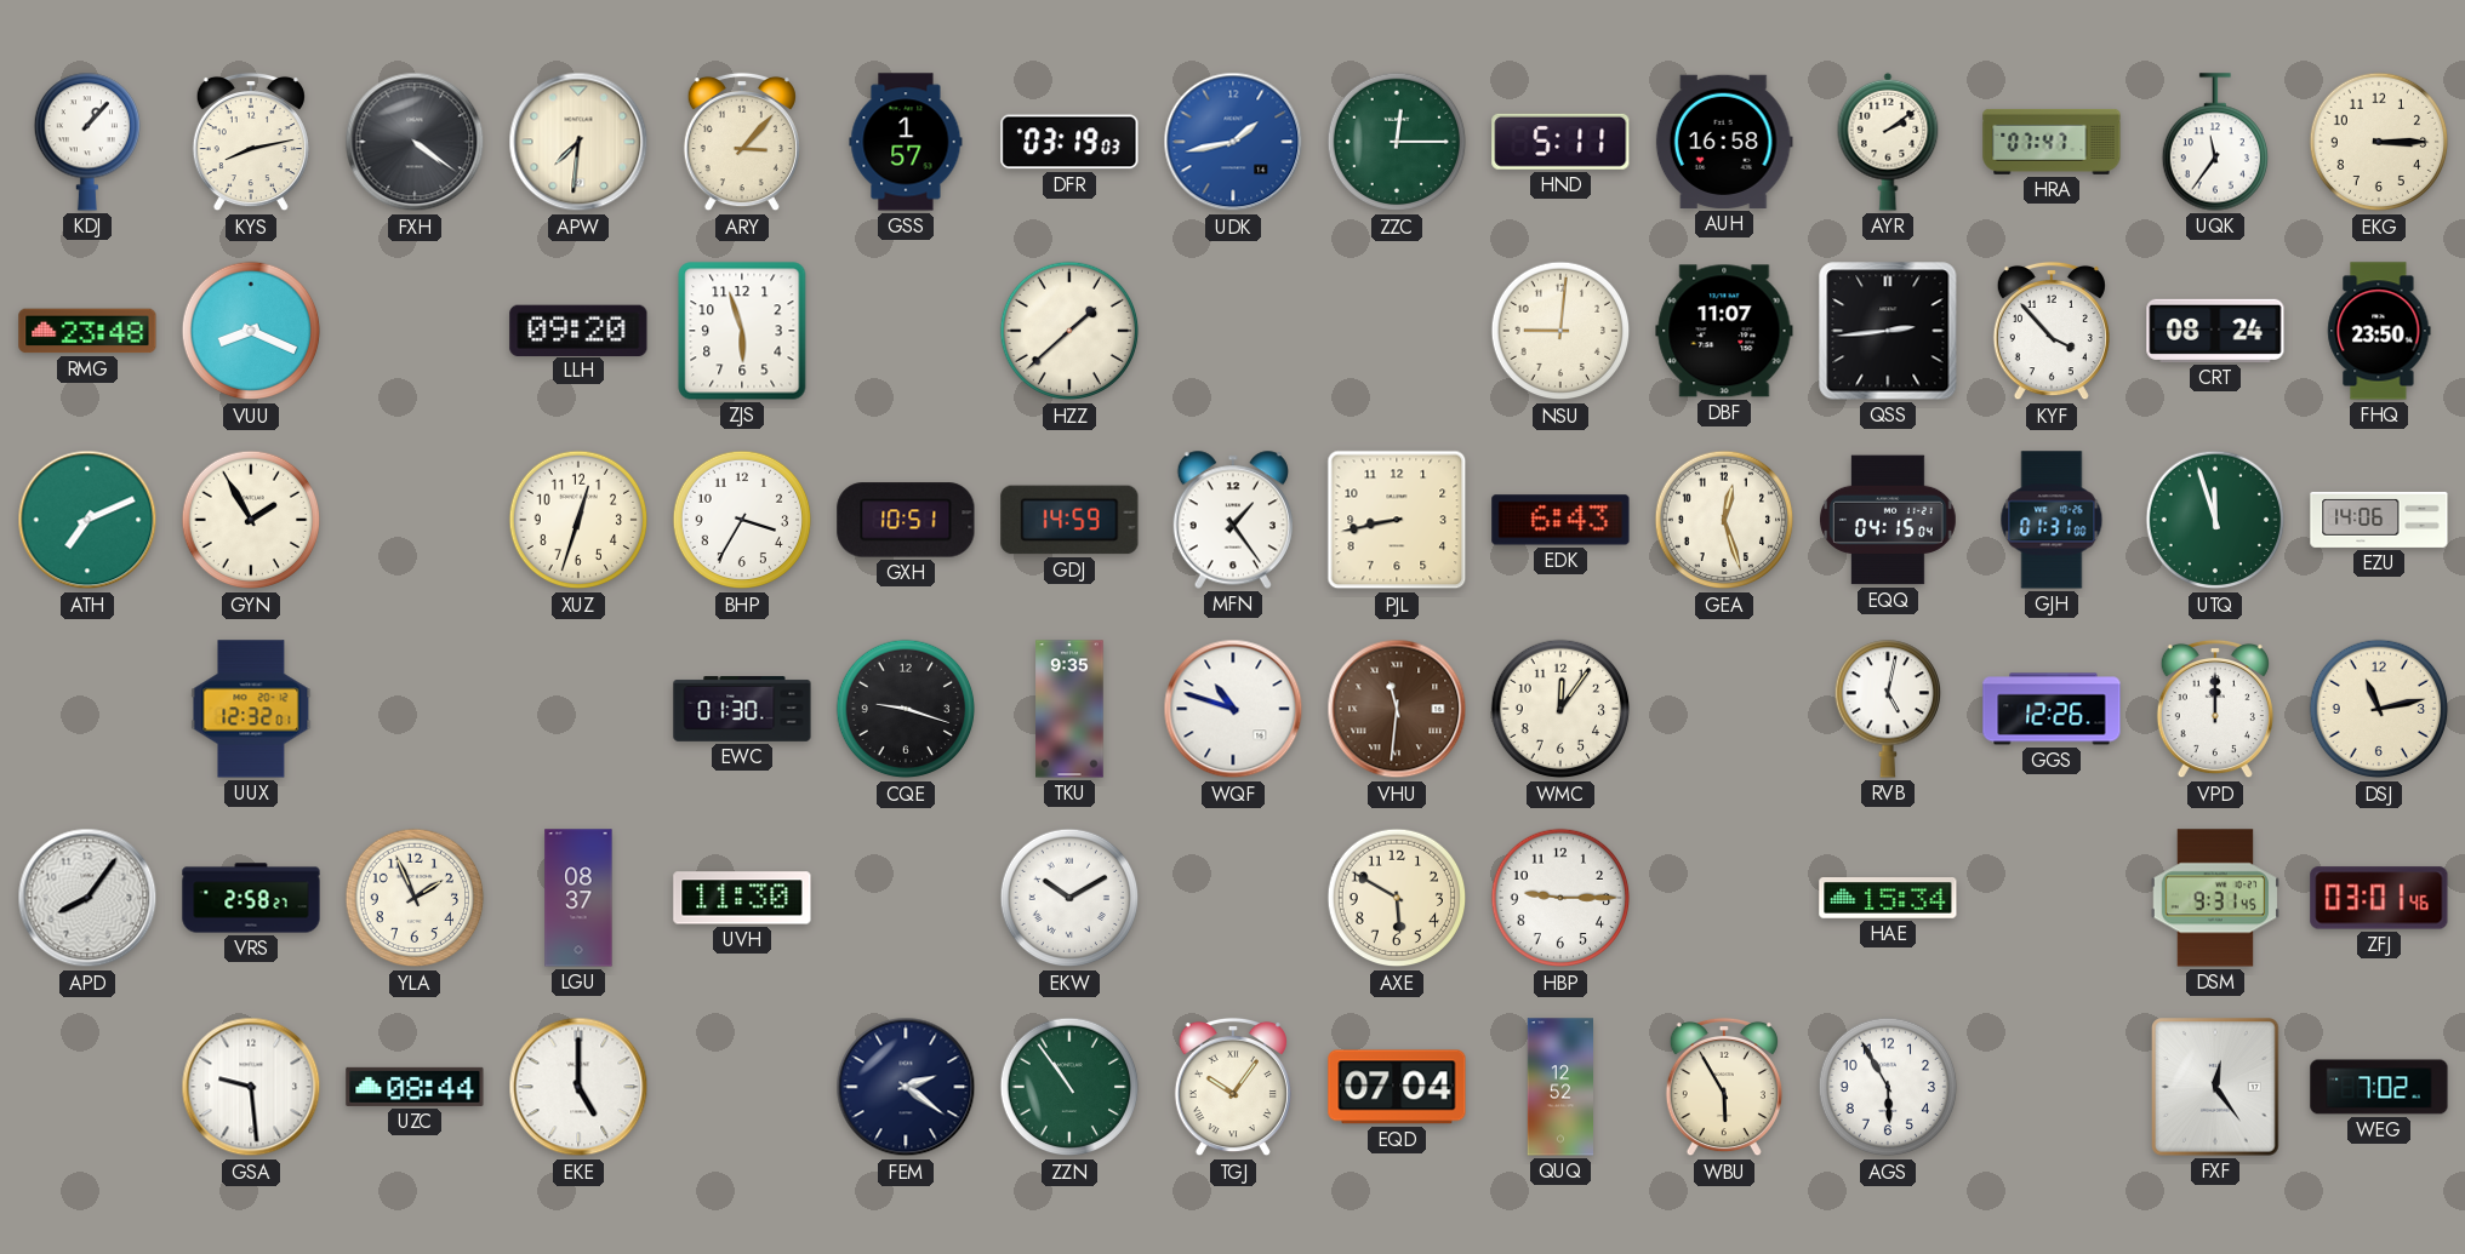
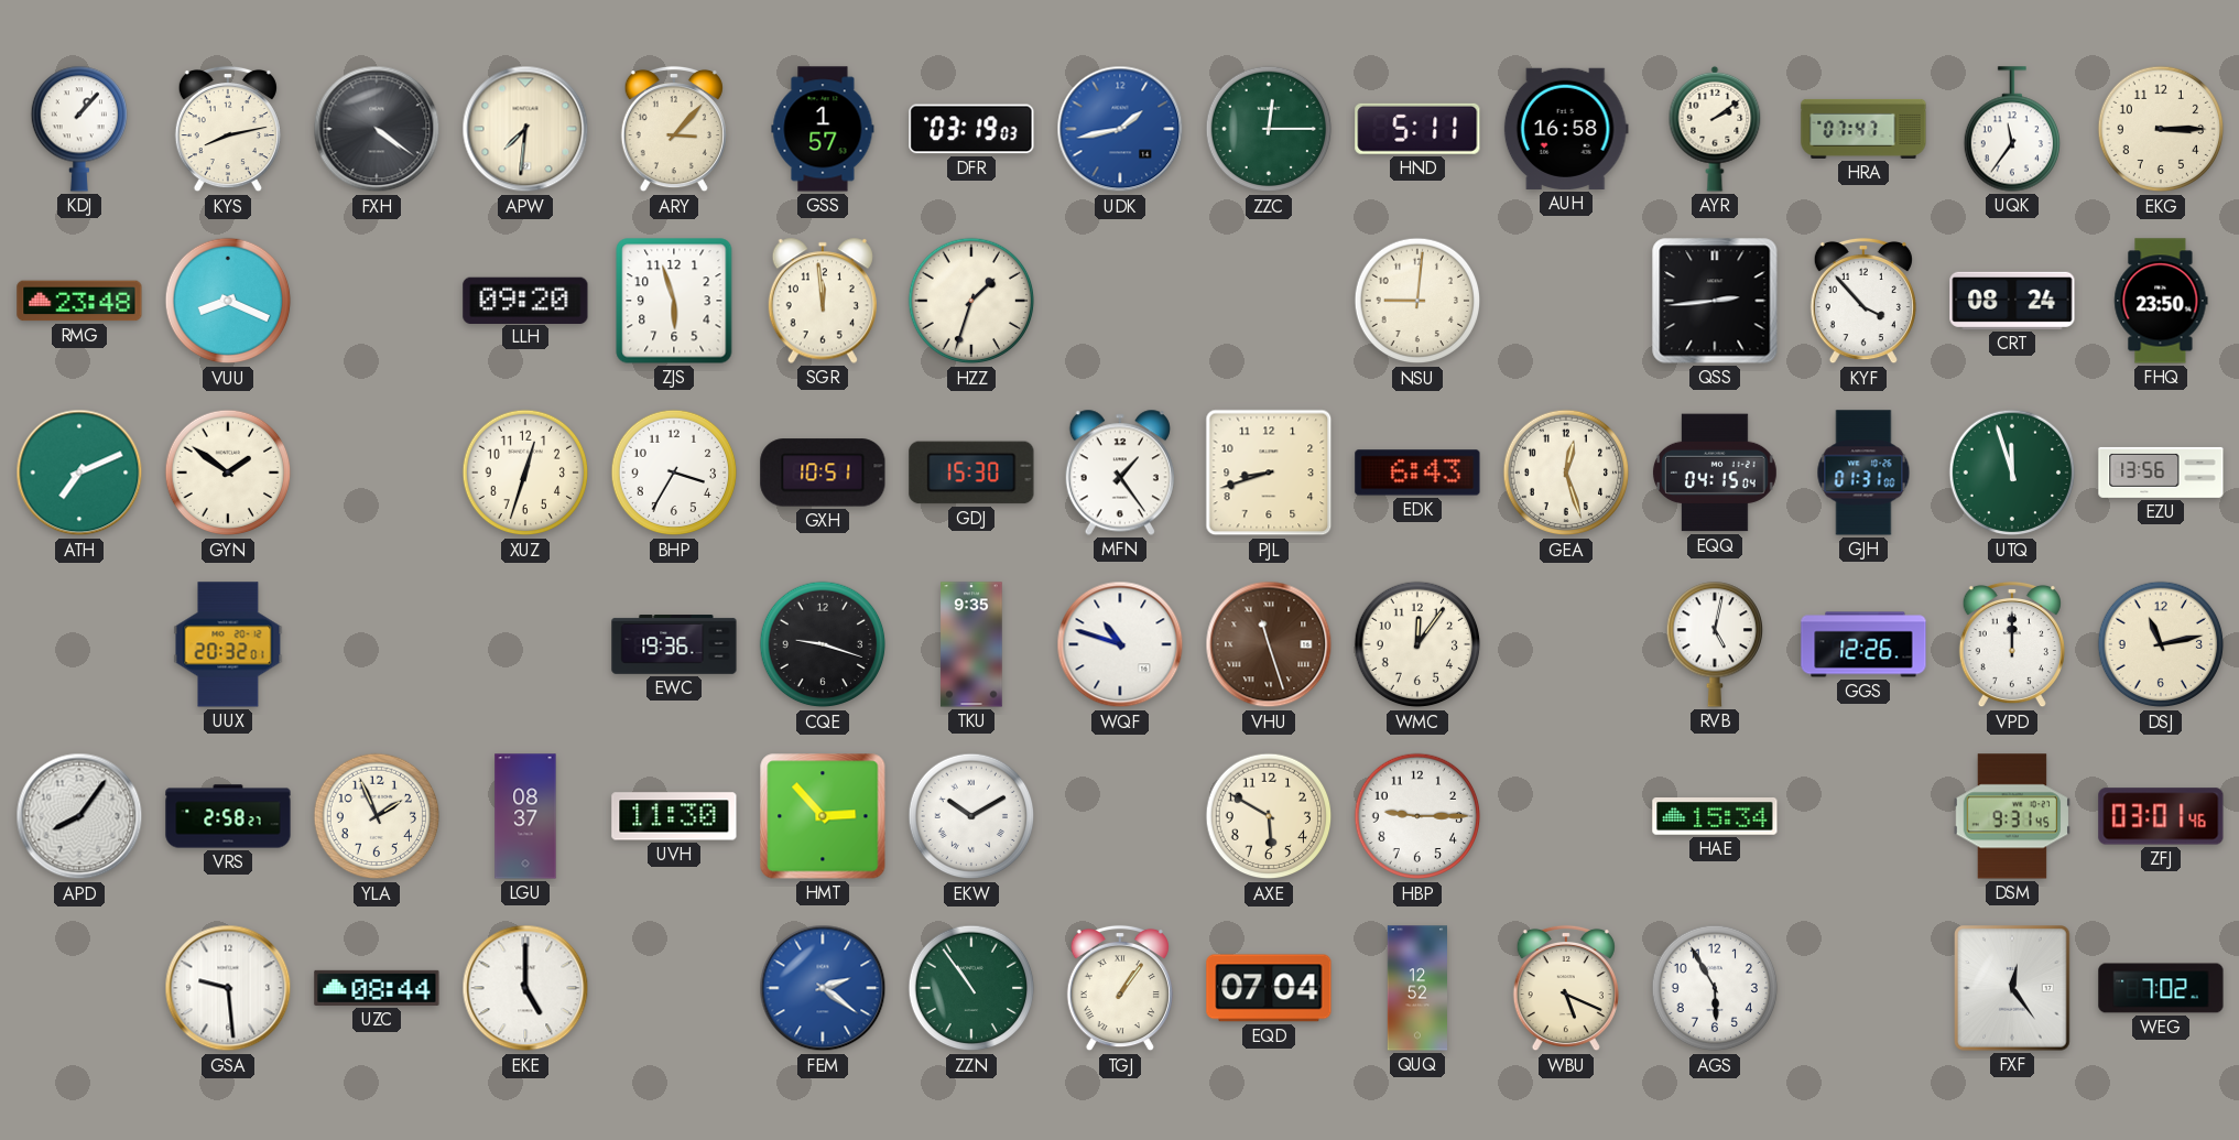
SGR: none -> 11:59 (823, 301)
HZZ: 1:38 -> 1:33 (971, 301)
DBF: 11:07 -> none (1724, 331)
GYN: 1:55 -> 1:51 (228, 473)
GDJ: 14:59 -> 15:30 (971, 473)
PJL: 8:43 -> 8:42 (1269, 473)
EZU: 14:06 -> 13:56 (2161, 473)
UUX: 12:32 -> 20:32 (228, 644)
EWC: 01:30 -> 19:36 (674, 644)
VHU: 11:31 -> 11:27 (1269, 644)
HMT: none -> 2:53 (823, 816)
FEM dial: navy -> blue (823, 988)
TGJ: 10:06 -> 1:06 (1120, 988)
WBU: 5:55 -> 5:19 (1566, 988)
